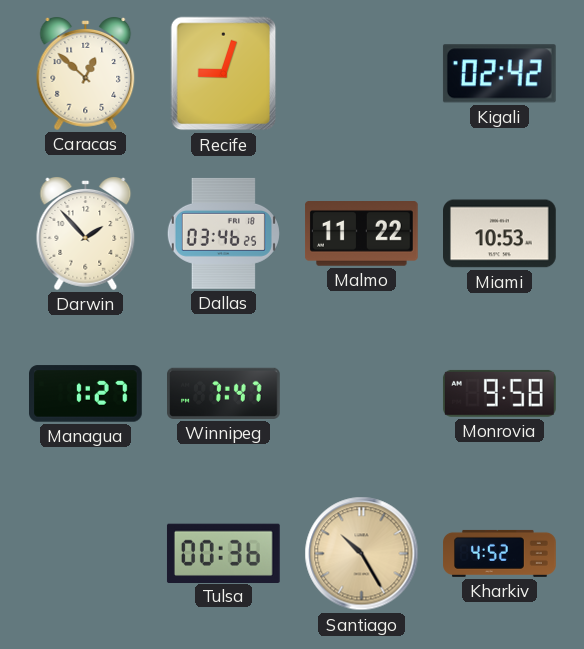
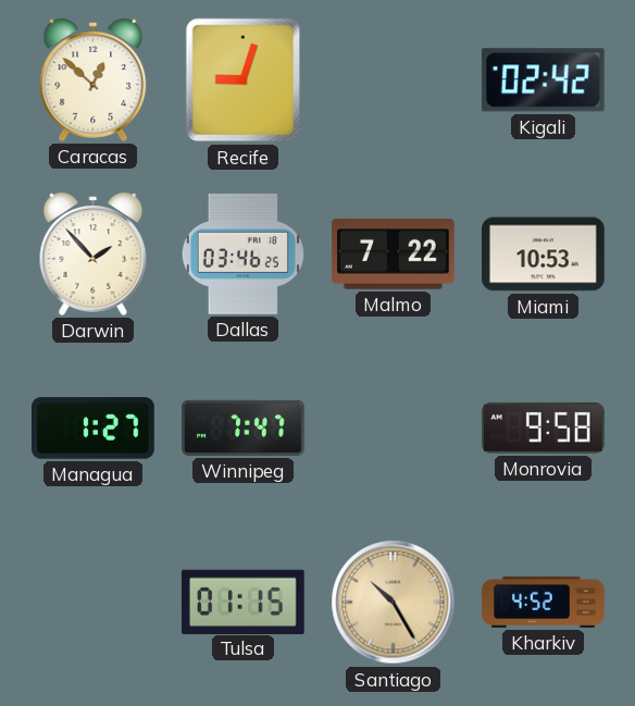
Malmo: 11:22 -> 7:22 (394, 255)
Tulsa: 00:36 -> 01:15 (242, 602)
